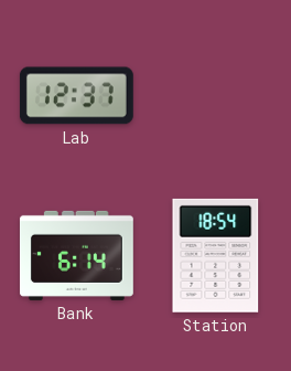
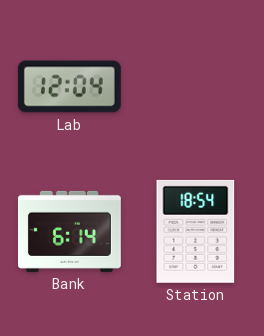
Lab: 12:37 -> 12:04 (69, 87)
